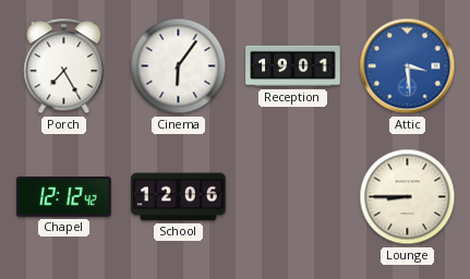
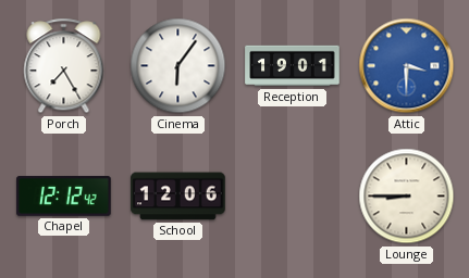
Attic: 3:29 -> 3:30 (407, 66)
